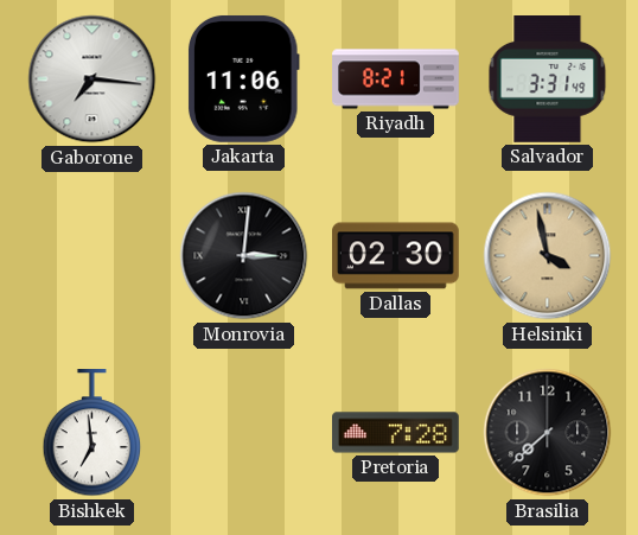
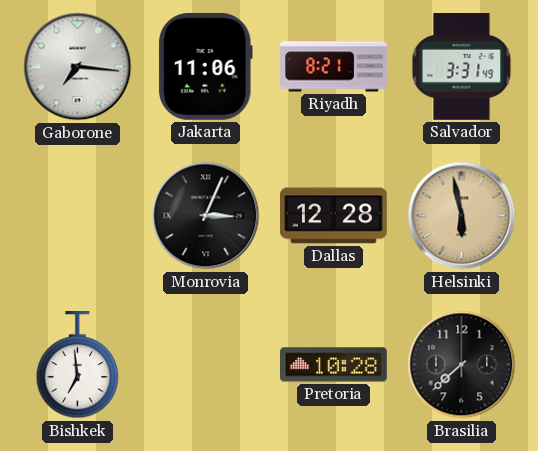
Monrovia: 3:01 -> 3:04 (206, 216)
Dallas: 02:30 -> 12:28 (334, 216)
Helsinki: 3:58 -> 5:58 (462, 216)
Pretoria: 7:28 -> 10:28 (334, 365)
